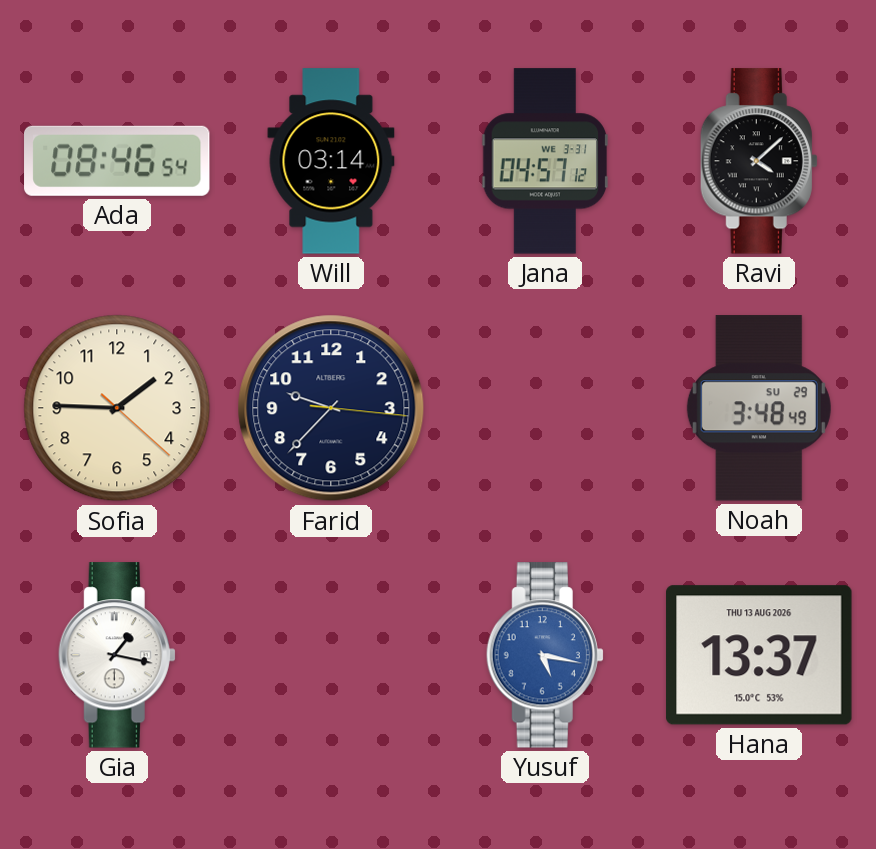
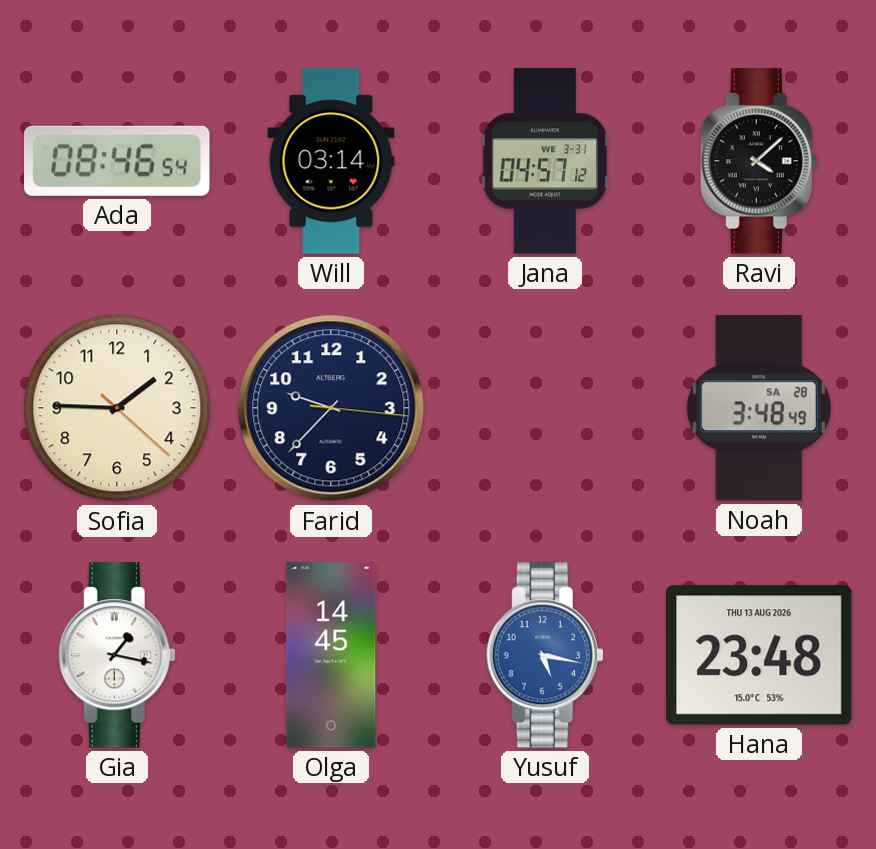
Noah date: SU 29 -> SA 28 (759, 408)
Olga: none -> 14:45 (331, 655)
Hana: 13:37 -> 23:48 (759, 655)
